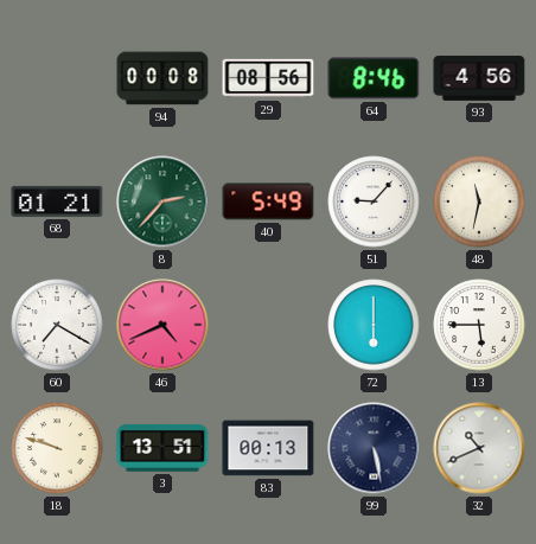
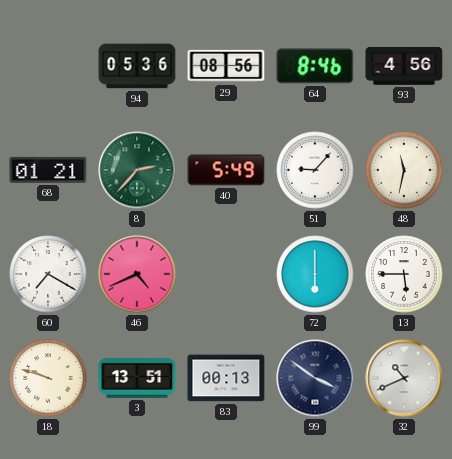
94: 00:08 -> 05:36 (137, 66)
99: 5:28 -> 3:51 (315, 378)
